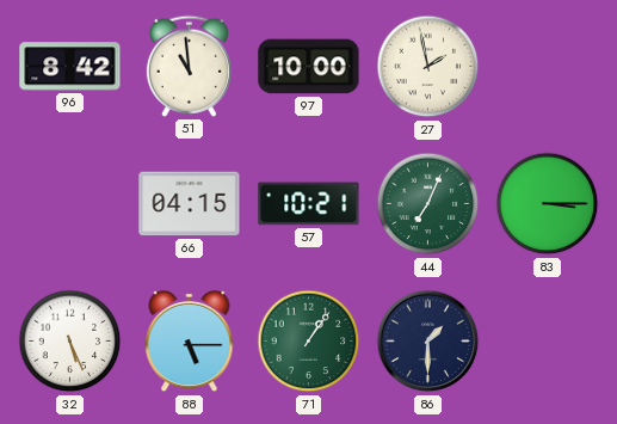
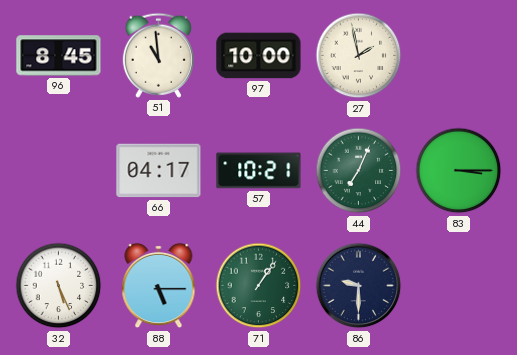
96: 8:42 -> 8:45 (59, 56)
66: 04:15 -> 04:17 (159, 171)
86: 1:30 -> 9:30 (359, 286)
